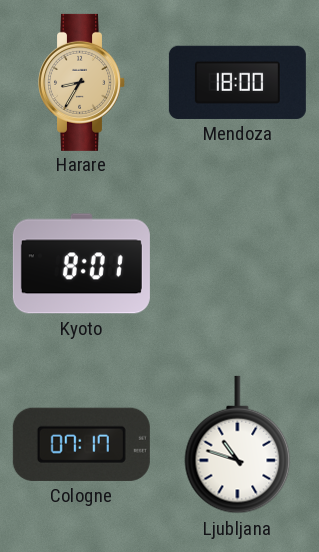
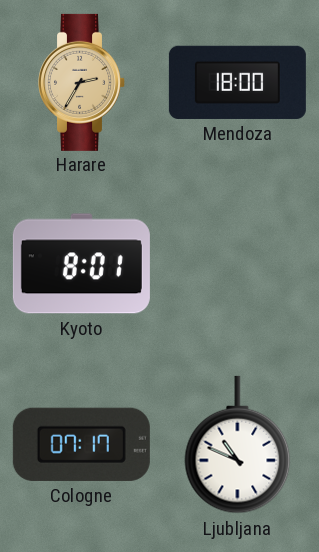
Harare: 8:35 -> 2:35 (82, 82)
Ljubljana: 10:48 -> 10:49 (238, 445)
